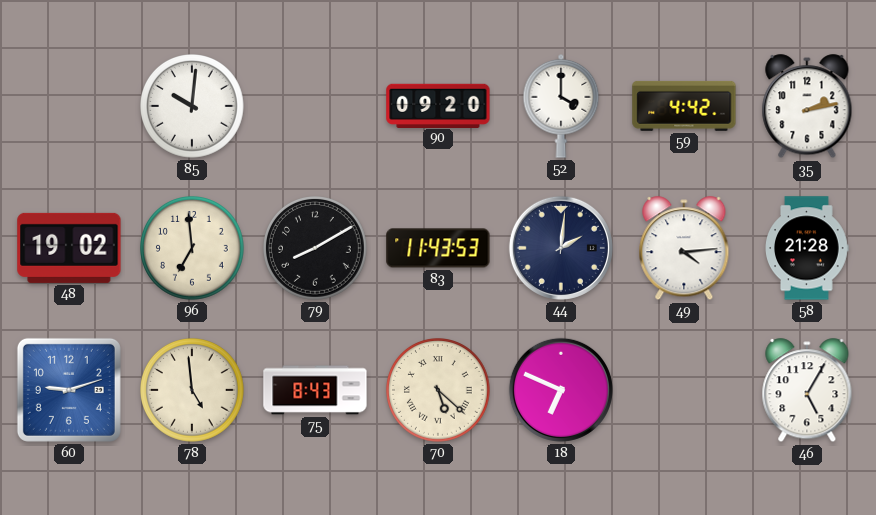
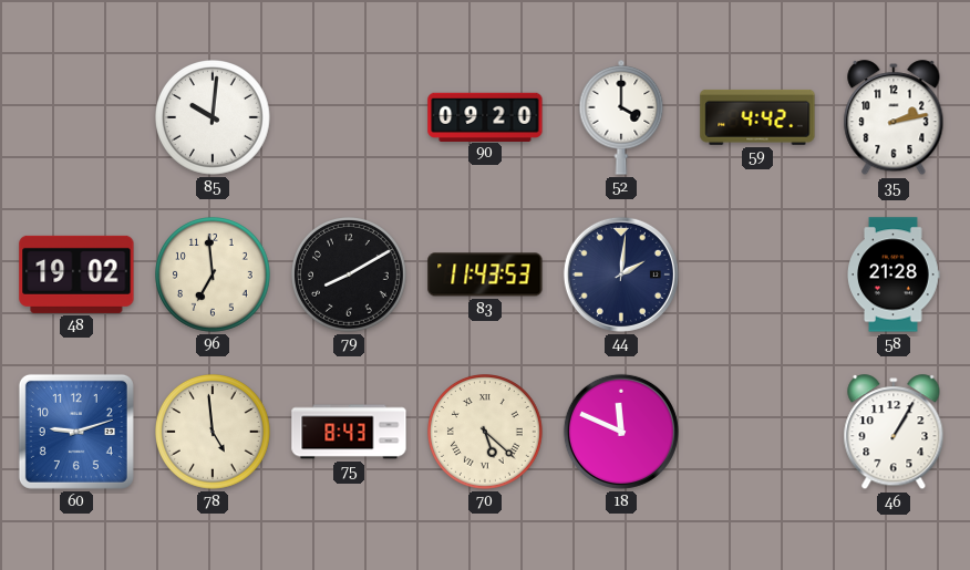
49: 4:14 -> none (684, 249)
18: 6:49 -> 11:49 (621, 432)
46: 5:05 -> 1:05 (894, 433)
